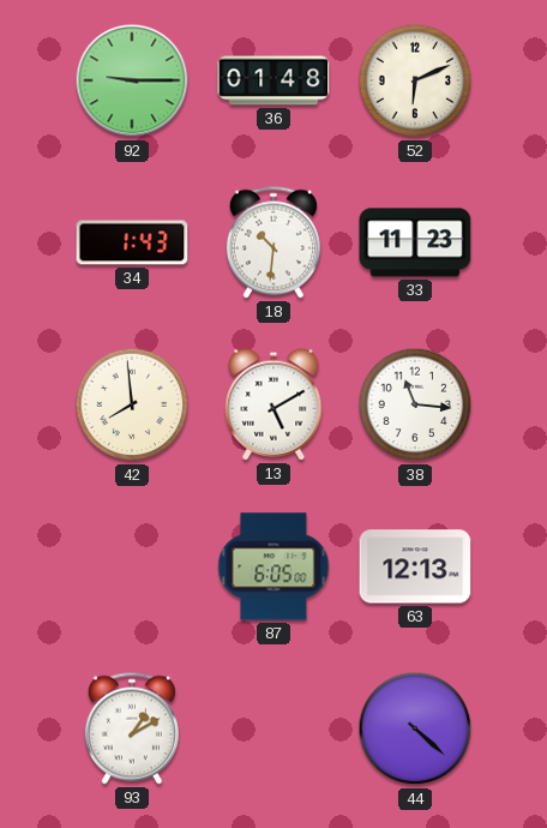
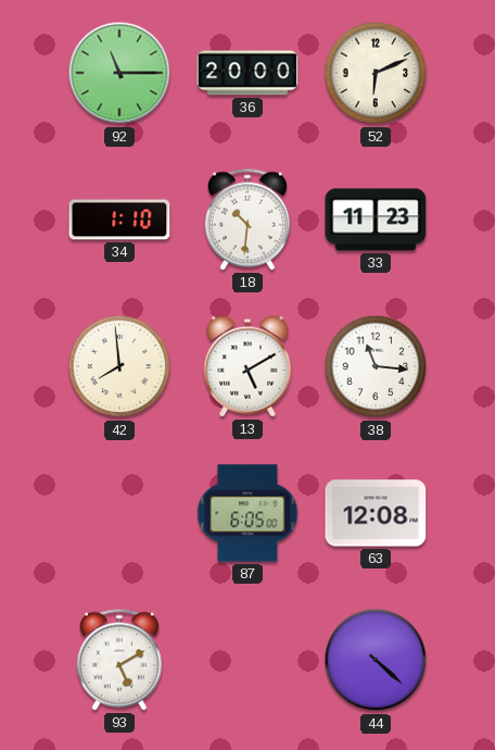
92: 9:15 -> 11:15 (119, 73)
36: 01:48 -> 20:00 (247, 73)
34: 1:43 -> 1:10 (119, 220)
63: 12:13 -> 12:08 (376, 513)
93: 1:10 -> 5:10 (119, 660)
